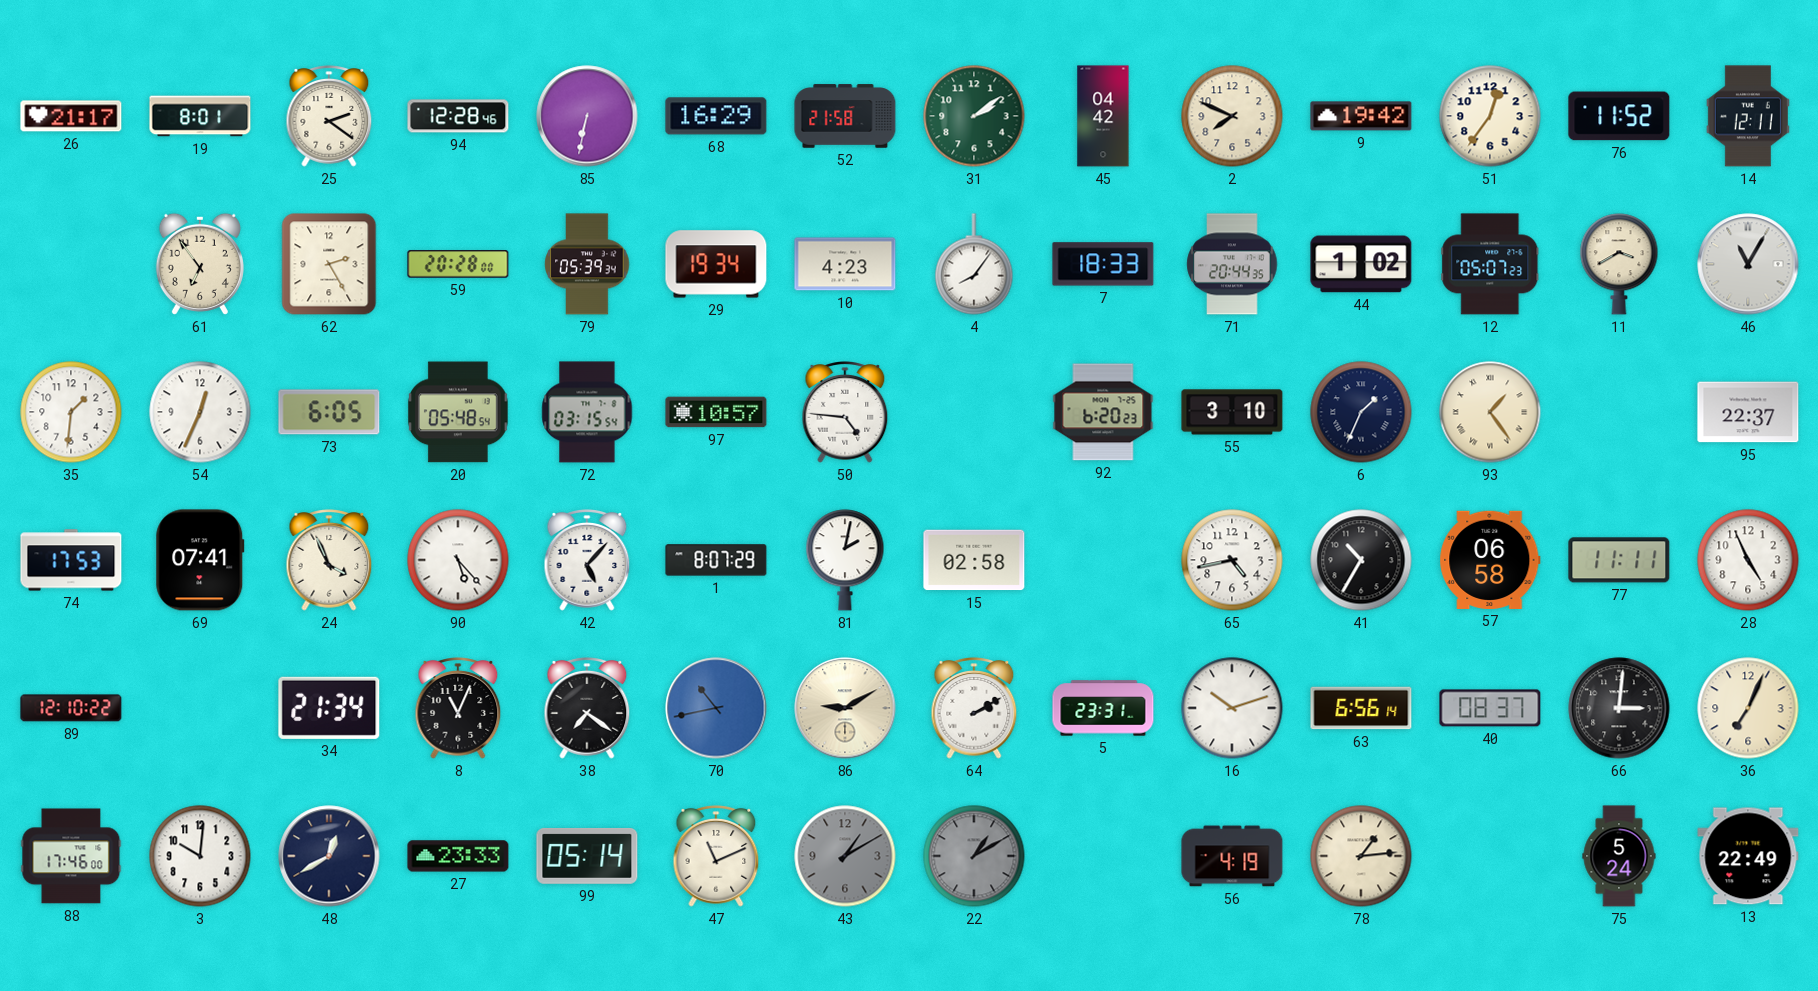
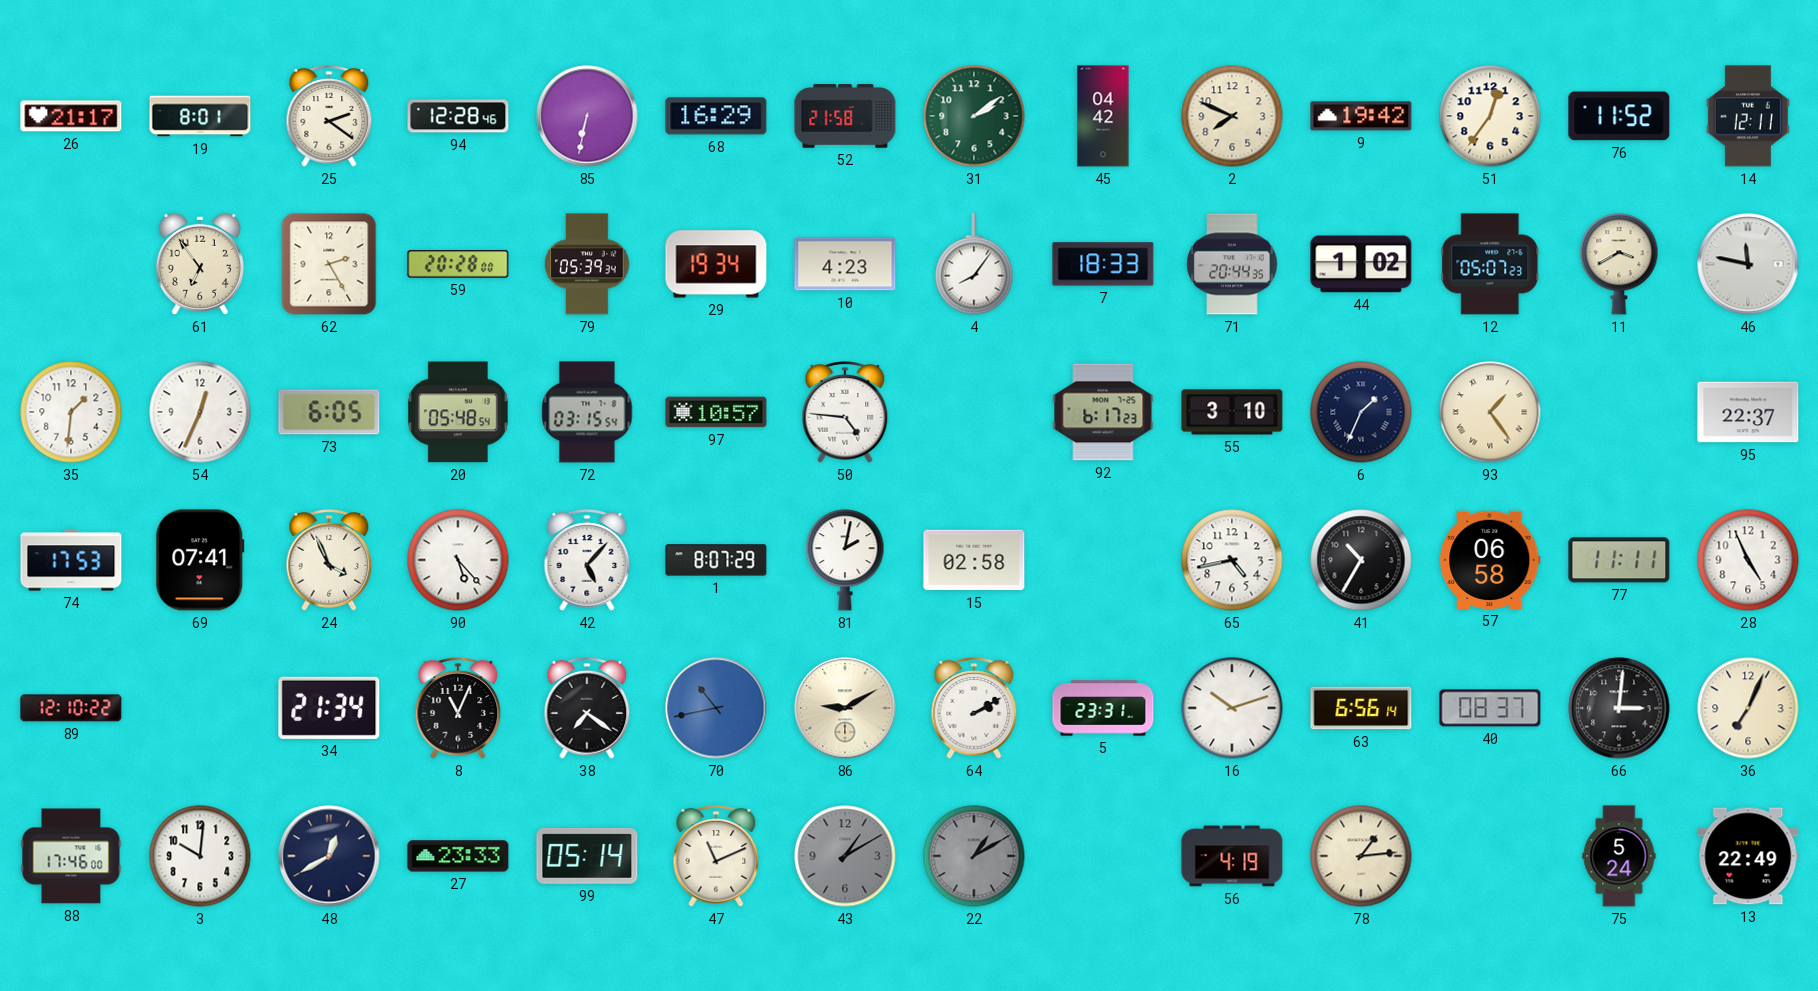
46: 11:05 -> 11:47 (1748, 264)
92: 6:20 -> 6:17 (1103, 412)
